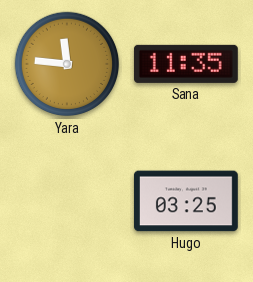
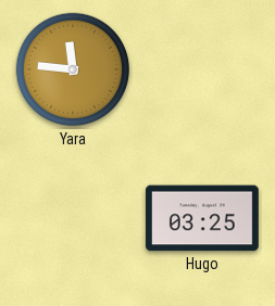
Sana: 11:35 -> none (186, 64)
